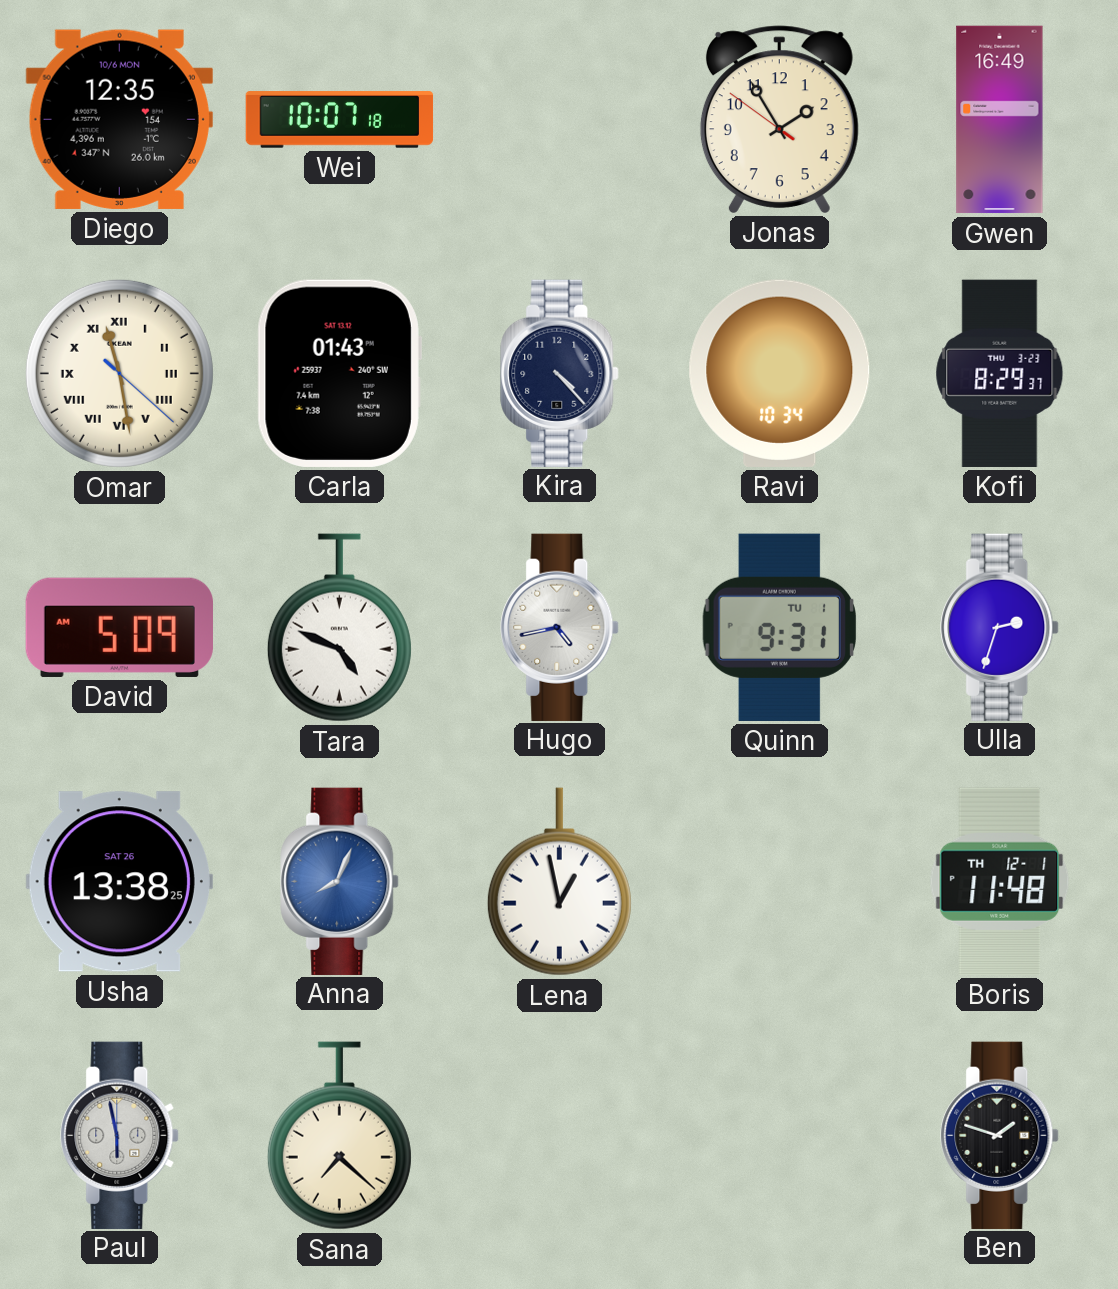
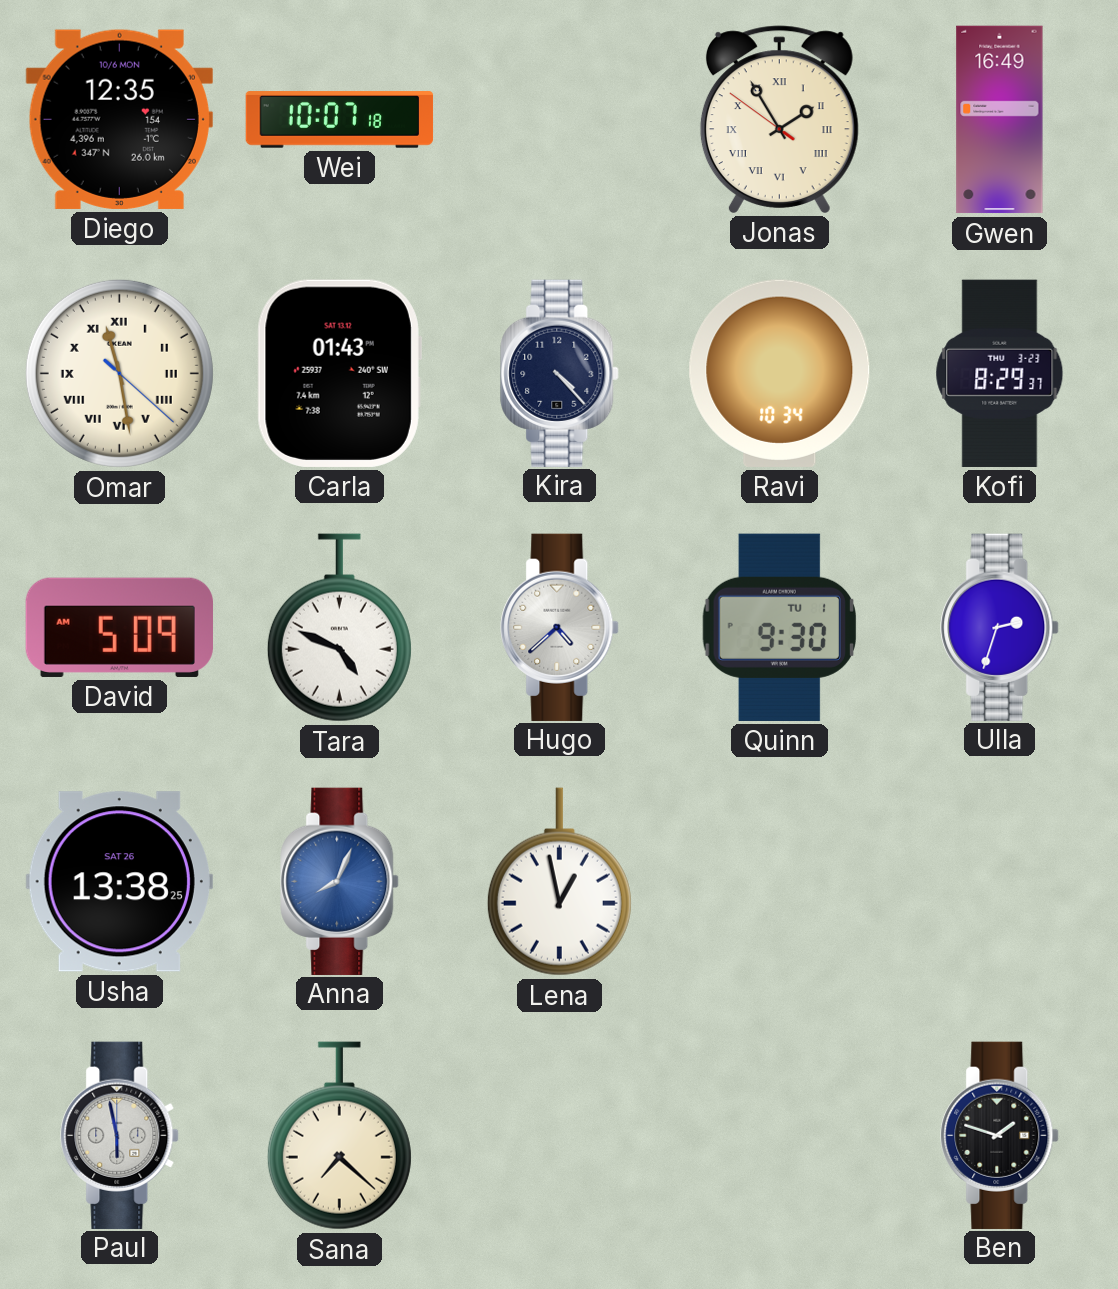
Jonas numerals: Arabic -> Roman (779, 119)
Hugo: 4:43 -> 4:38 (560, 627)
Quinn: 9:31 -> 9:30 (779, 627)
Boris: 11:48 -> none (1000, 881)
